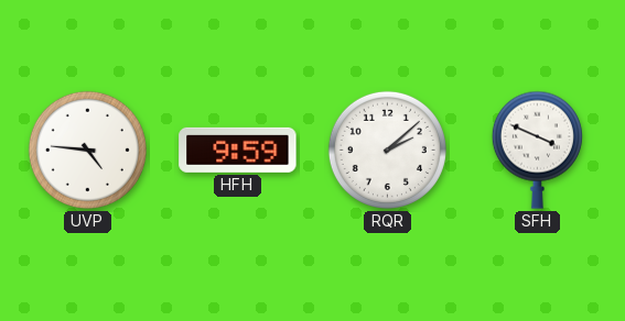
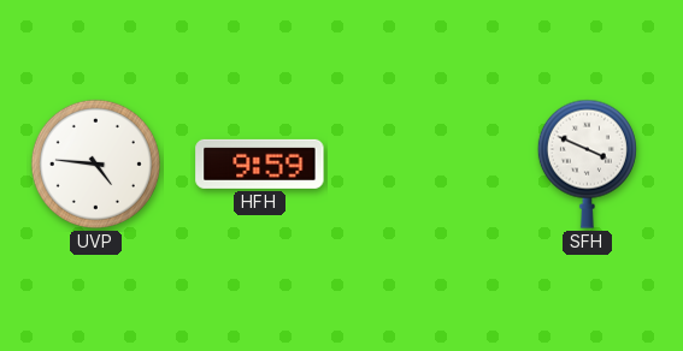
RQR: 2:08 -> none (387, 150)
